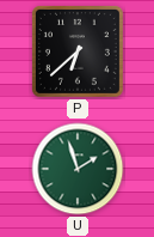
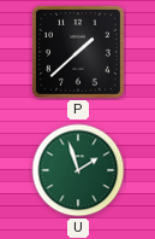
P: 6:38 -> 1:38 (78, 52)
